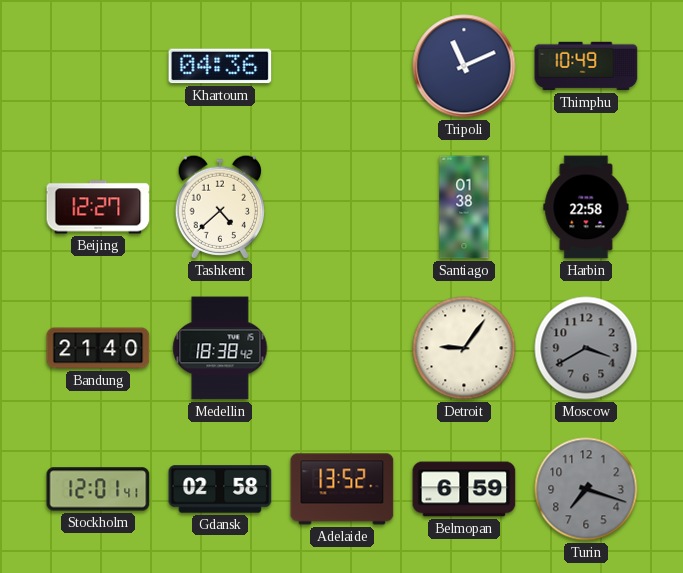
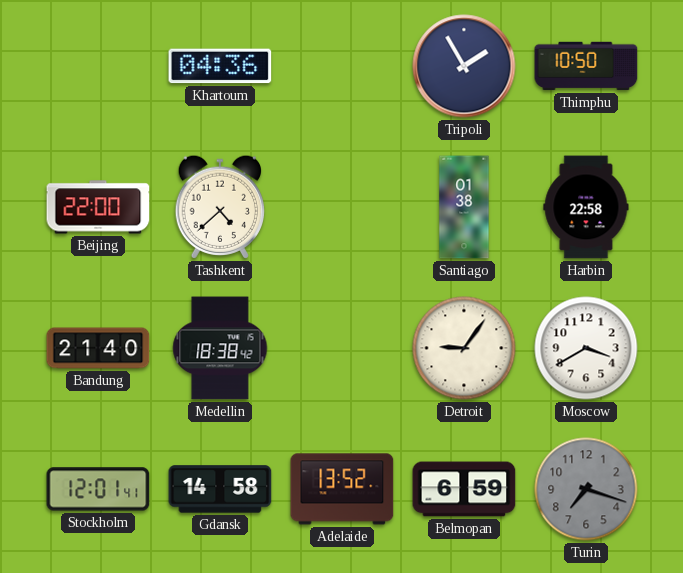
Tripoli: 11:11 -> 1:55 (464, 66)
Thimphu: 10:49 -> 10:50 (586, 66)
Beijing: 12:27 -> 22:00 (98, 207)
Moscow dial: grey -> white (586, 348)
Gdansk: 02:58 -> 14:58 (220, 489)
